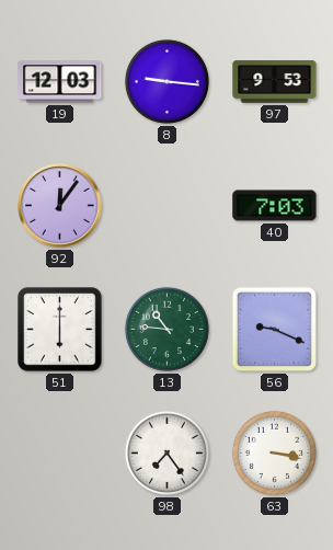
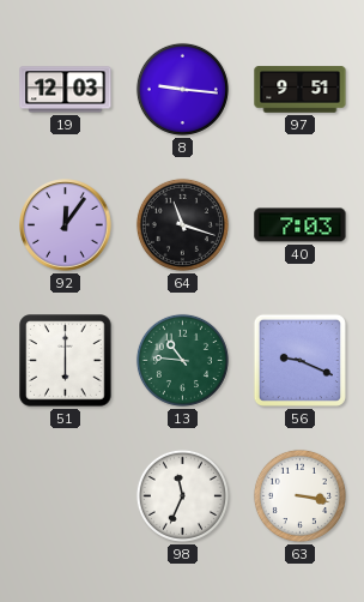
97: 9:53 -> 9:51 (301, 90)
64: none -> 11:18 (182, 224)
98: 7:24 -> 11:34 (182, 495)
